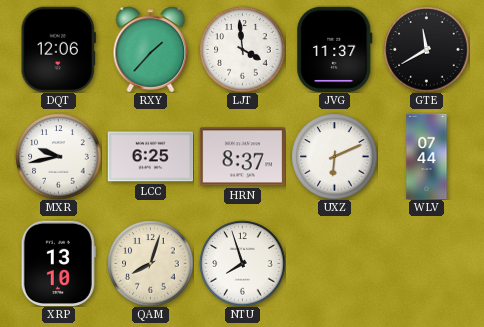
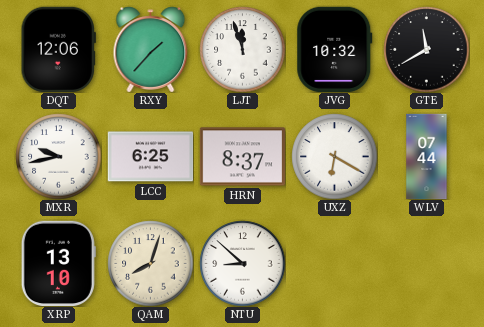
LJT: 3:59 -> 11:57 (242, 49)
JVG: 11:37 -> 10:32 (335, 49)
UXZ: 6:11 -> 6:20 (334, 156)
NTU: 7:57 -> 8:52 (242, 263)
